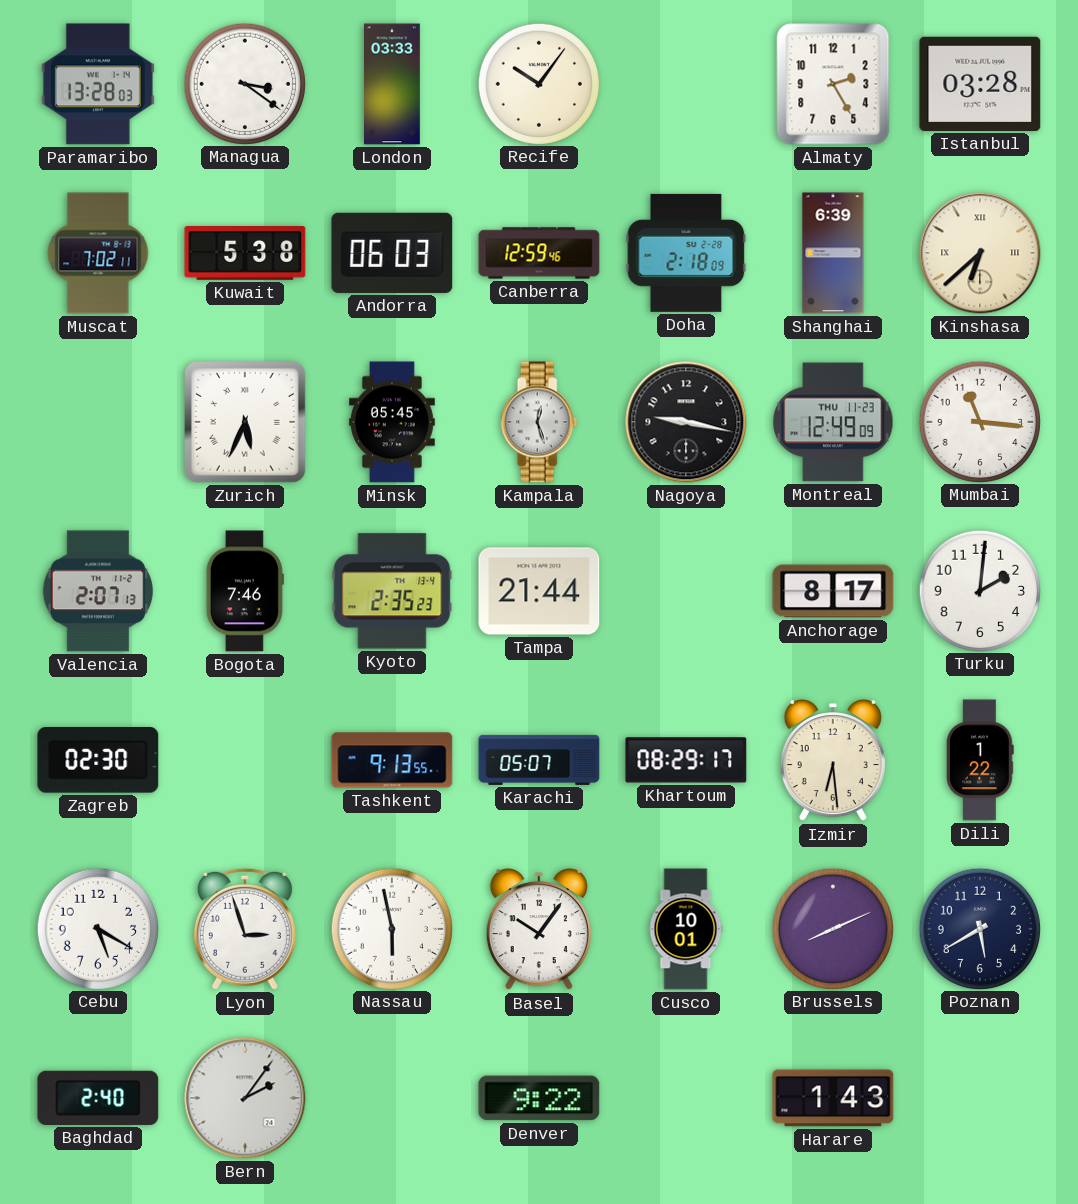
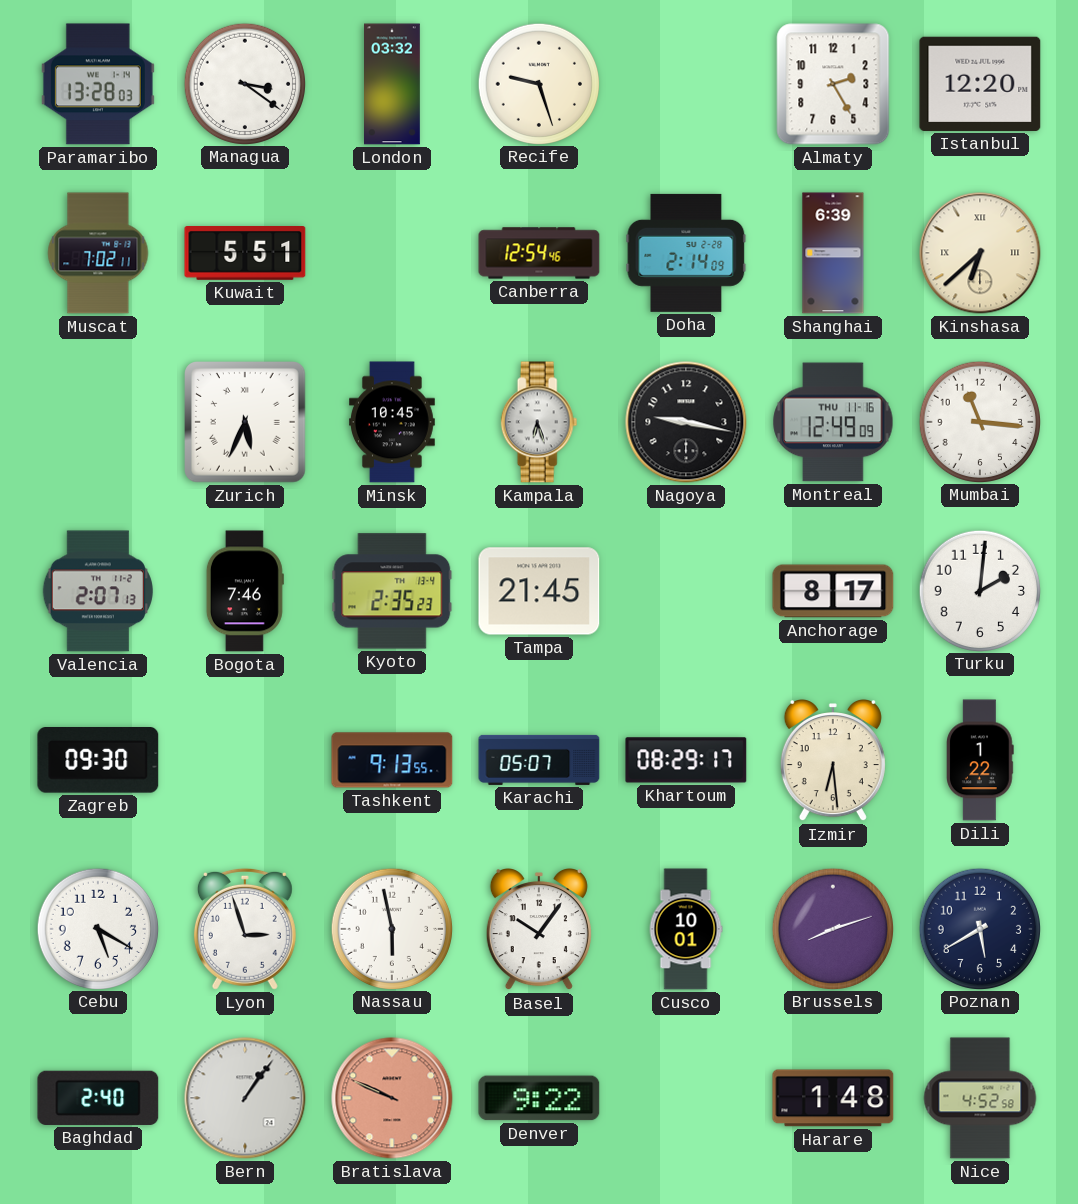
London: 03:33 -> 03:32 (393, 84)
Recife: 10:06 -> 9:27 (538, 83)
Istanbul: 03:28 -> 12:20 (980, 84)
Kuwait: 5:38 -> 5:51 (245, 254)
Andorra: 06:03 -> none (392, 253)
Canberra: 12:59 -> 12:54 (539, 253)
Doha: 2:18 -> 2:14 (686, 253)
Minsk: 05:45 -> 10:45 (393, 422)
Kampala: 12:27 -> 6:27 (539, 422)
Montreal date: THU 11-23 -> THU 11-16 (833, 422)
Tampa: 21:44 -> 21:45 (539, 591)
Zagreb: 02:30 -> 09:30 (98, 760)
Brussels: 8:11 -> 8:12 (832, 928)
Bern: 2:06 -> 1:06 (245, 1098)
Bratislava: none -> 9:49 (392, 1098)
Harare: 1:43 -> 1:48 (833, 1098)
Nice: none -> 4:52 (980, 1098)
